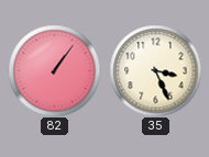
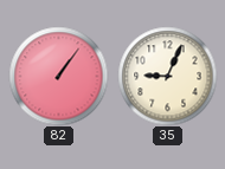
35: 3:26 -> 9:04 (167, 76)
